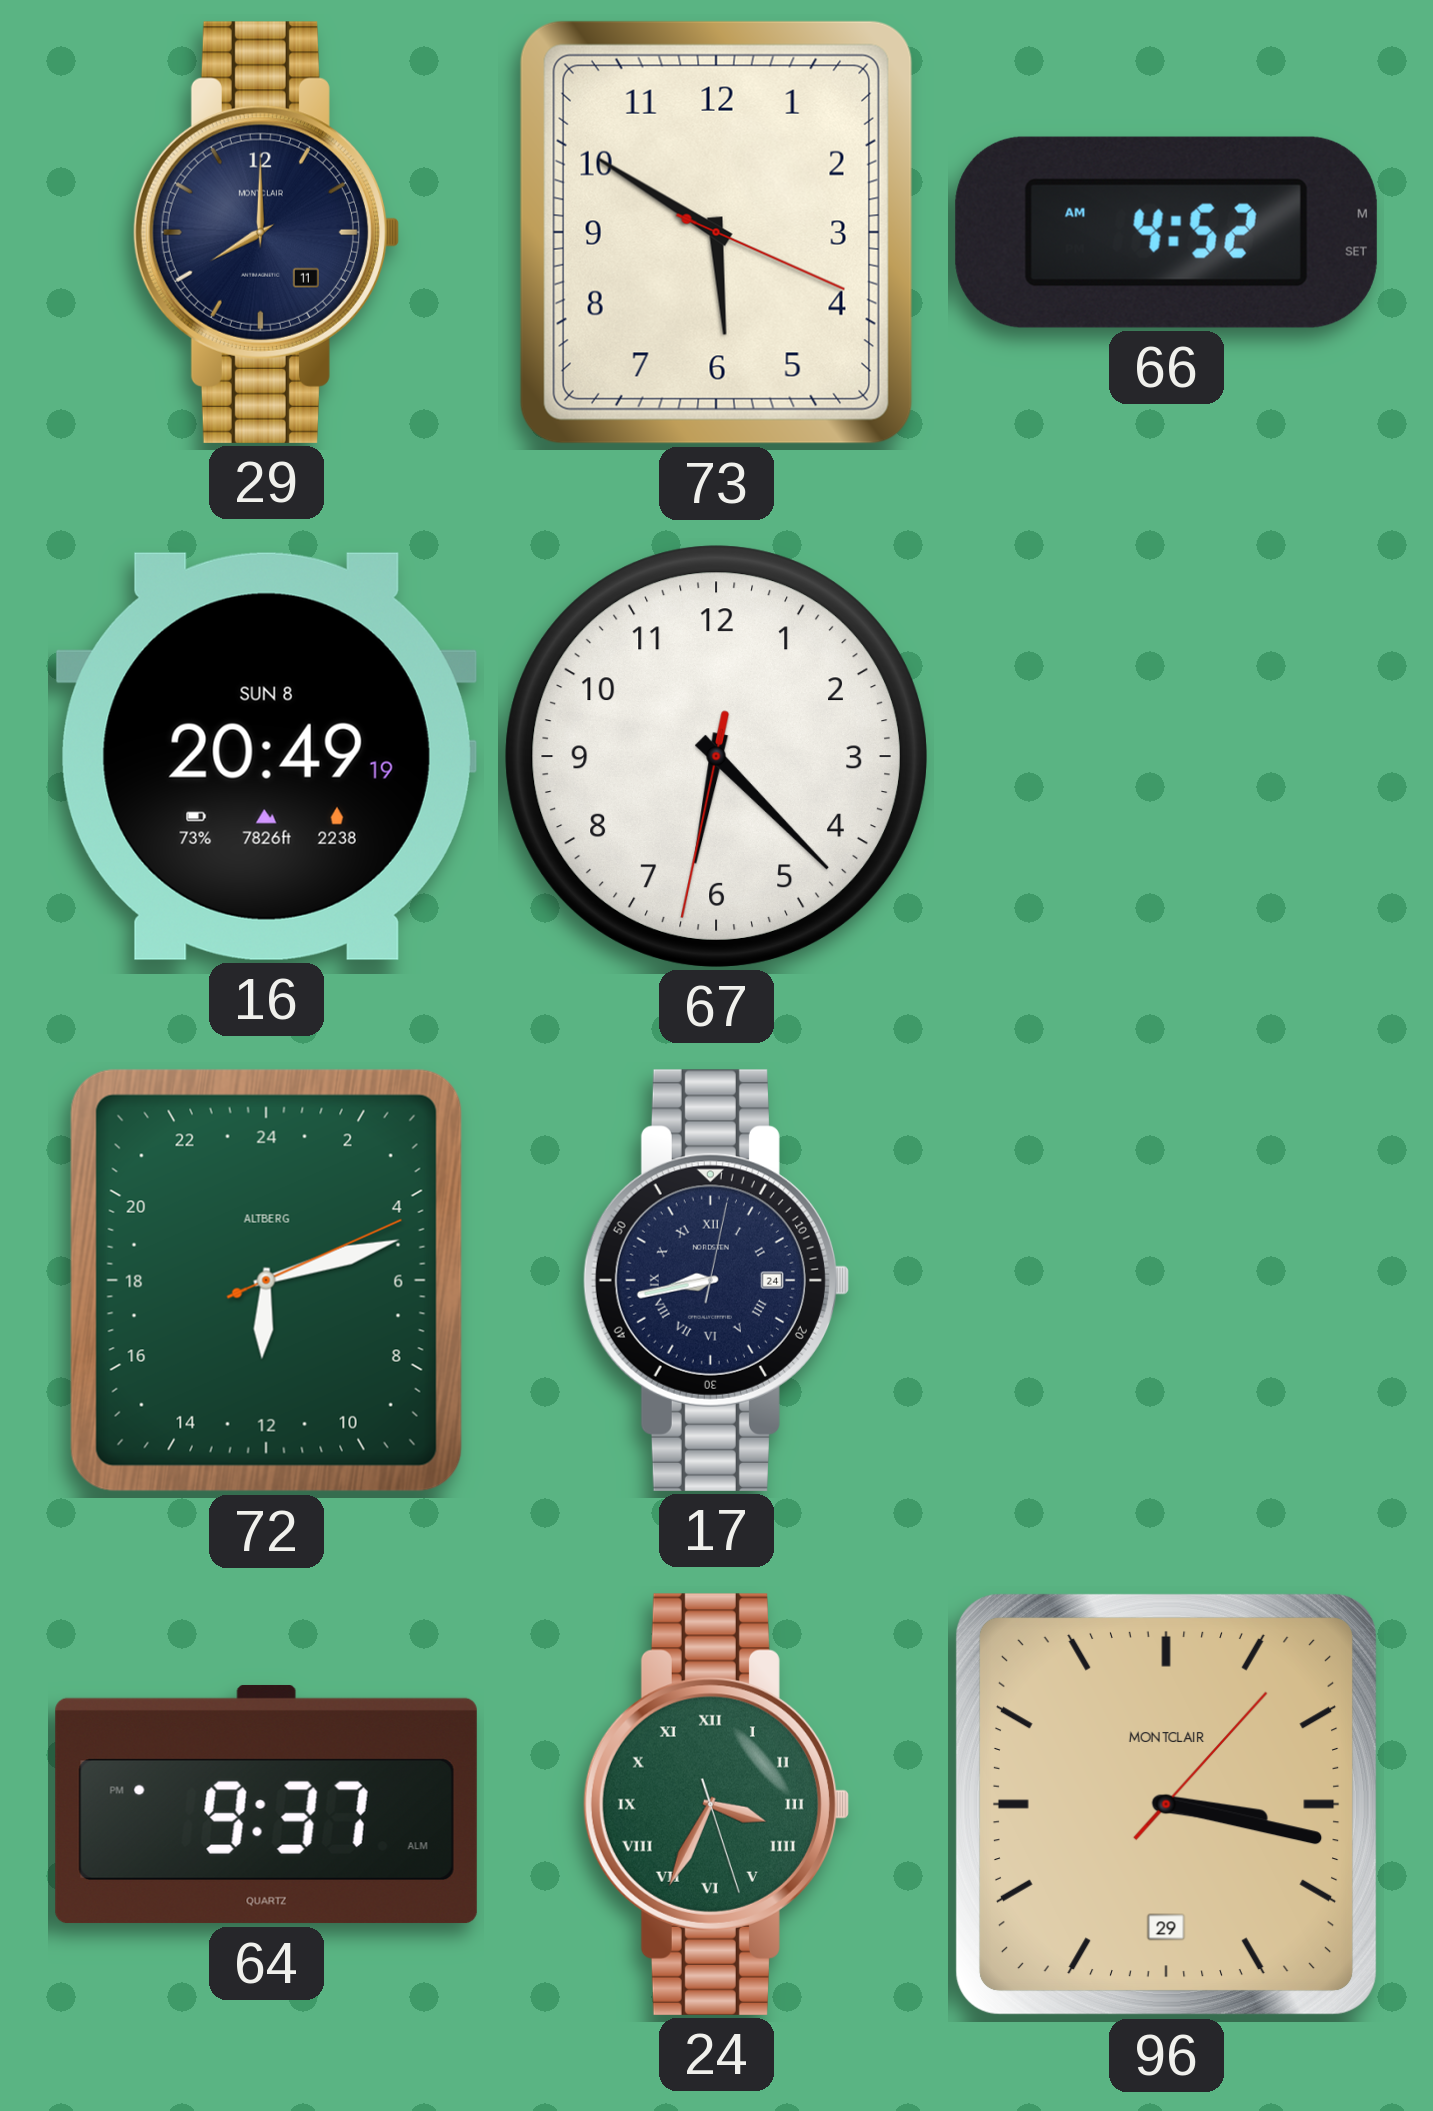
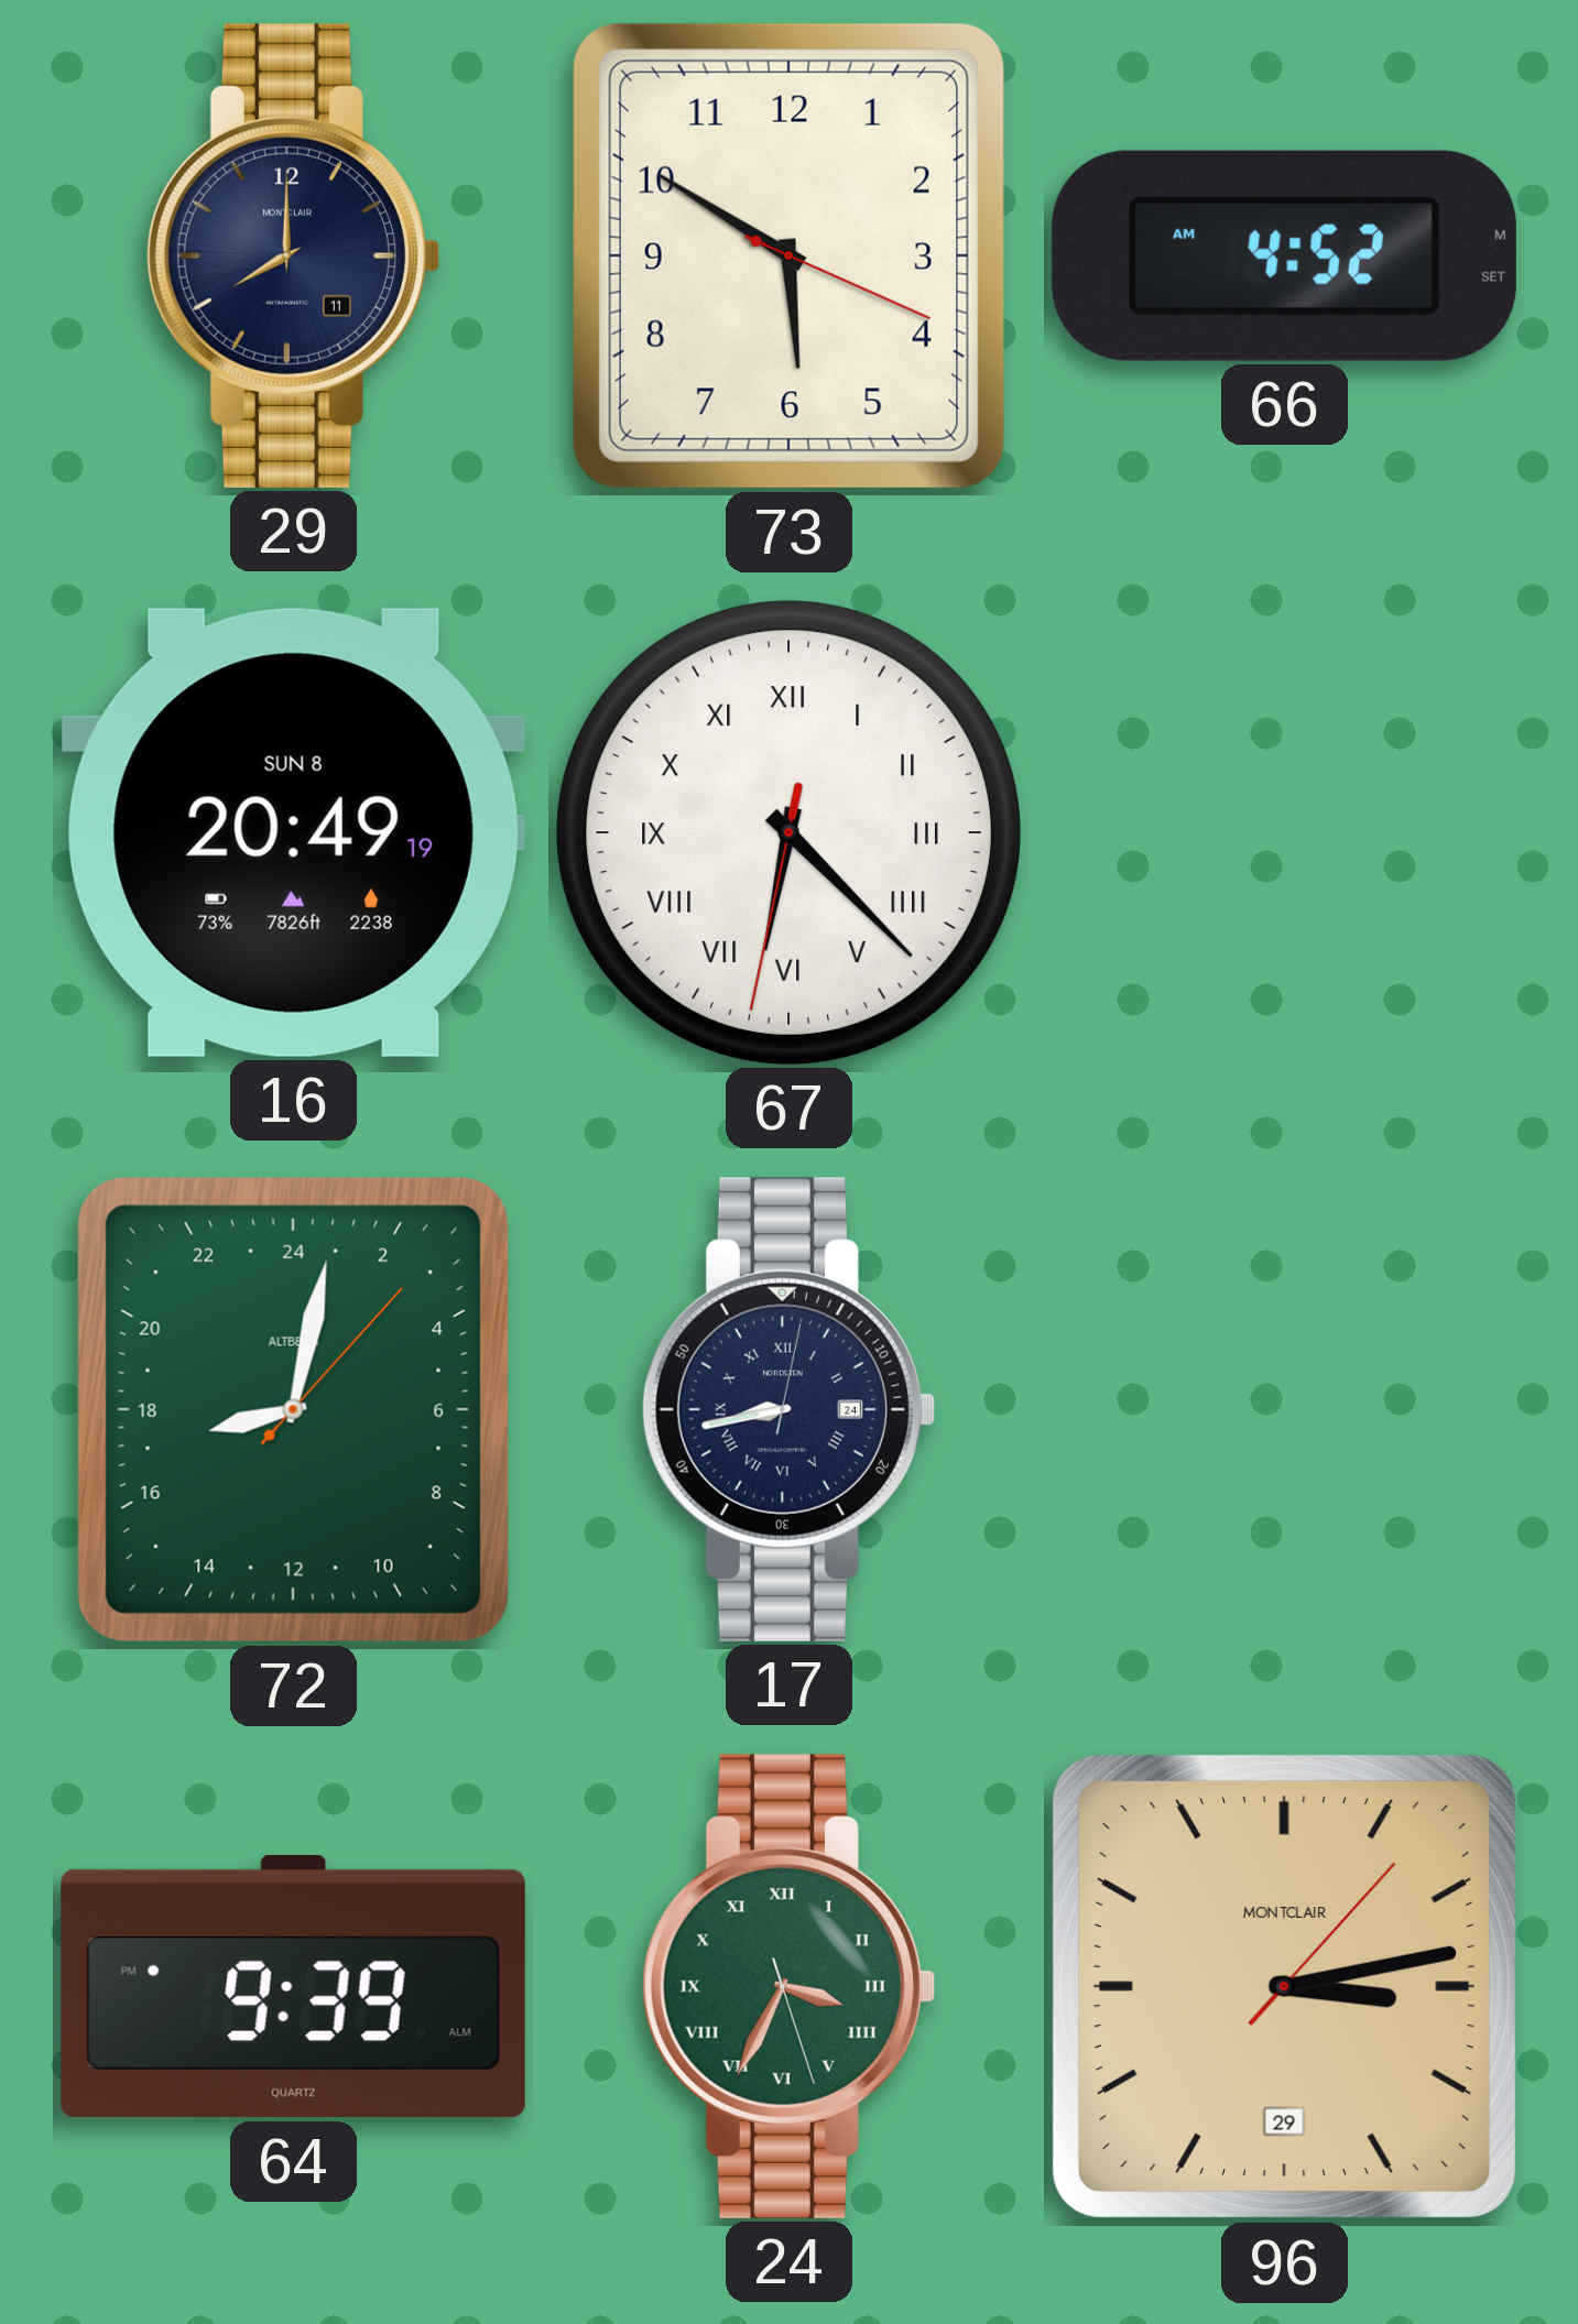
67 numerals: Arabic -> Roman (788, 832)
72: 12:12 -> 17:02 (293, 1409)
64: 9:37 -> 9:39 (293, 1986)
96: 3:17 -> 3:13 (1284, 1986)
